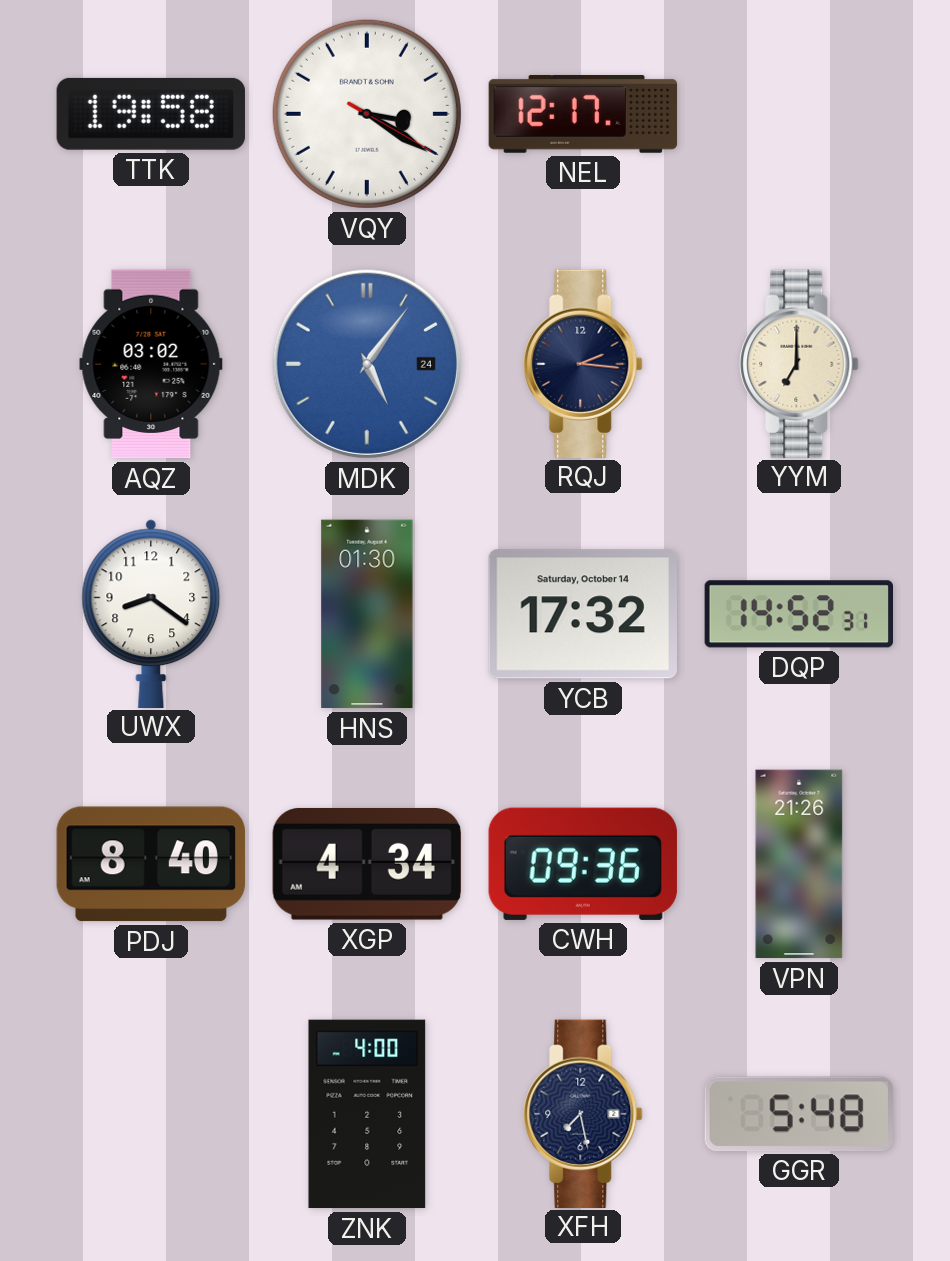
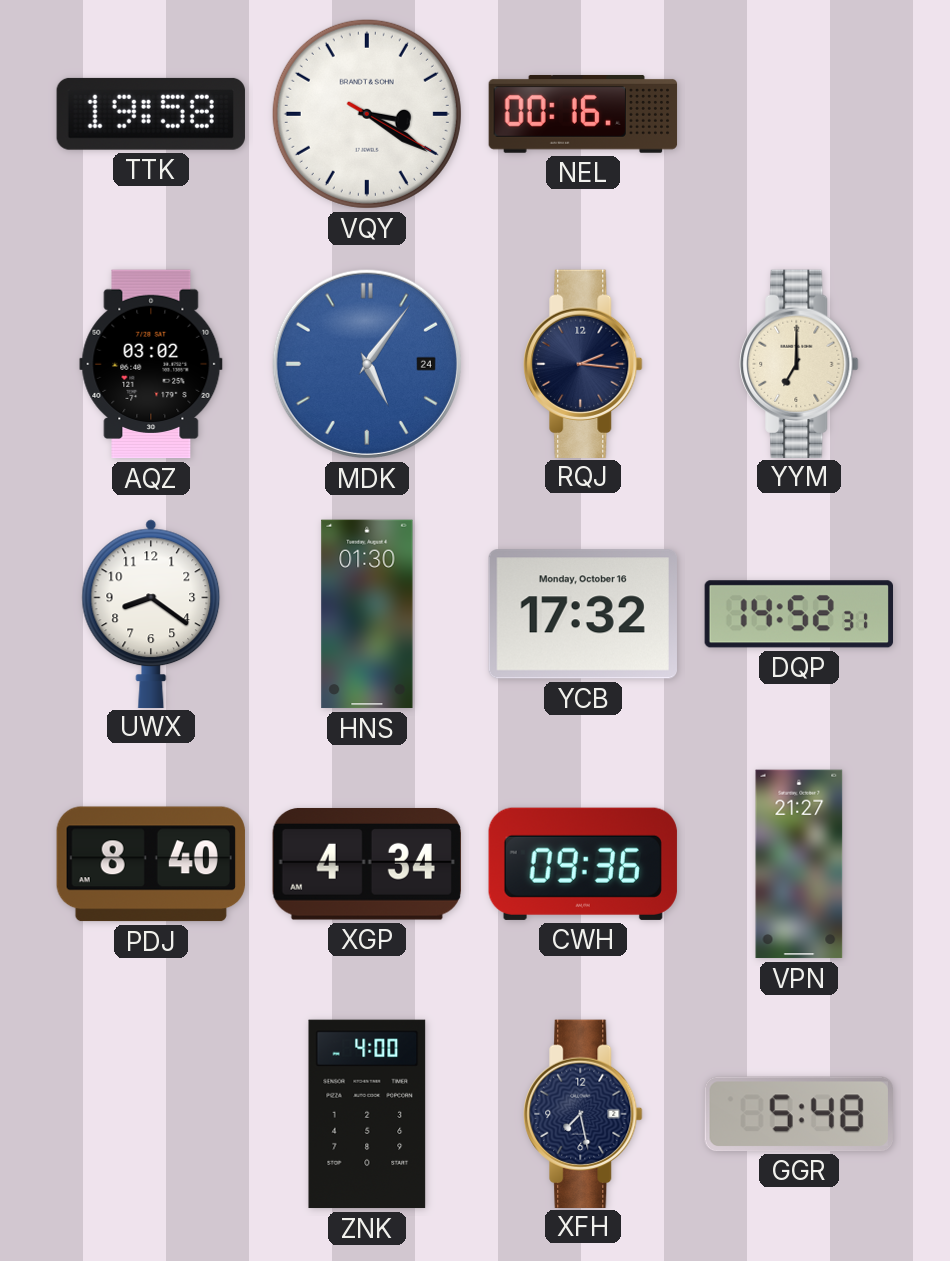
NEL: 12:17 -> 00:16 (583, 114)
YCB date: Saturday, October 14 -> Monday, October 16 (583, 614)
VPN: 21:26 -> 21:27 (799, 864)
